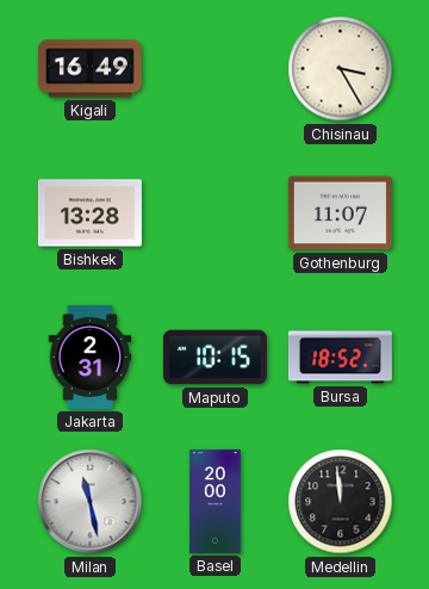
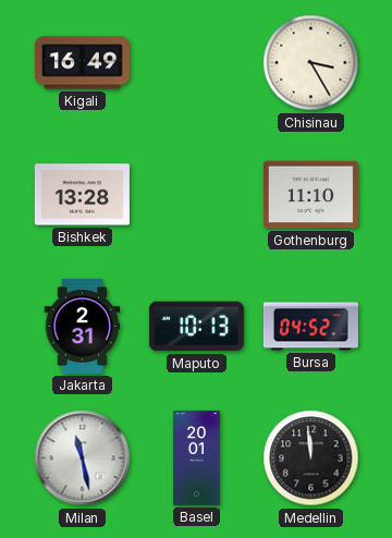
Gothenburg: 11:07 -> 11:10 (310, 195)
Maputo: 10:15 -> 10:13 (196, 327)
Bursa: 18:52 -> 04:52 (310, 327)
Basel: 20:00 -> 20:01 (197, 457)
